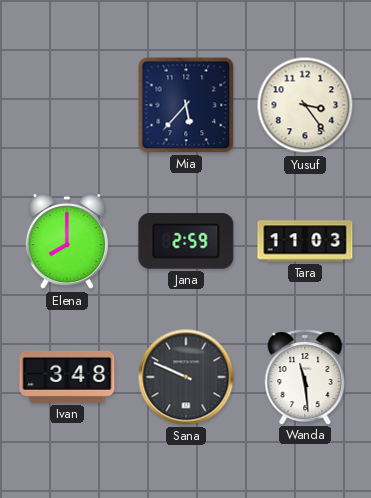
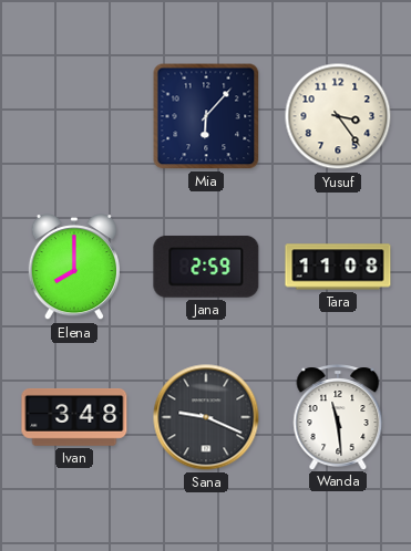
Mia: 5:37 -> 6:07 (206, 116)
Tara: 11:03 -> 11:08 (338, 267)
Sana: 9:49 -> 9:19 (206, 417)
